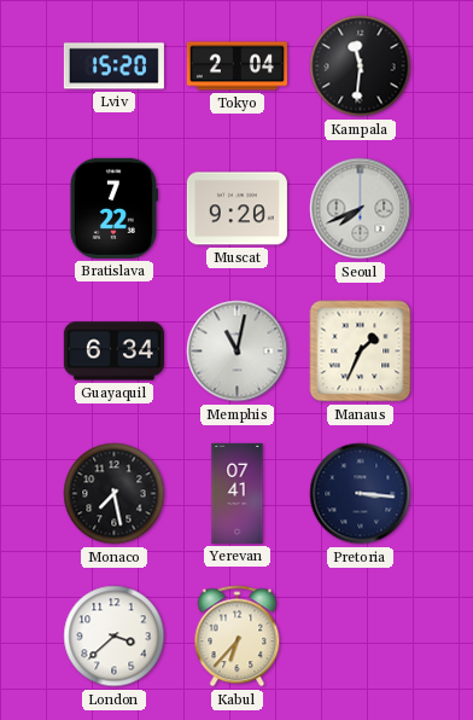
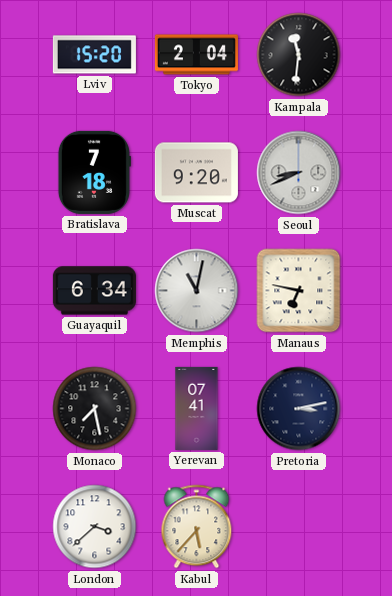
Bratislava: 7:22 -> 7:18 (94, 172)
Seoul: 7:41 -> 8:41 (299, 173)
Manaus: 1:34 -> 6:47 (299, 291)
Pretoria: 3:16 -> 3:13 (299, 409)
Kabul: 6:37 -> 5:37 (197, 527)
